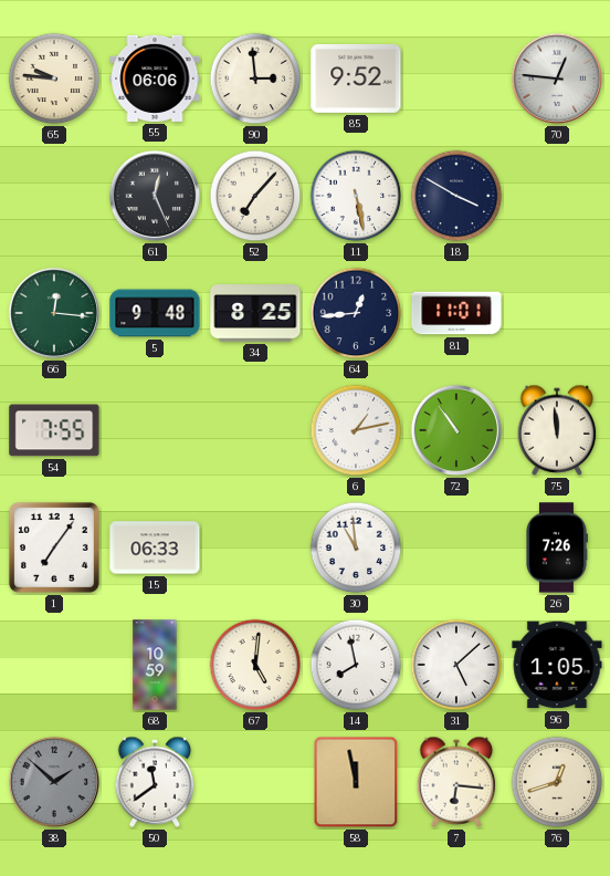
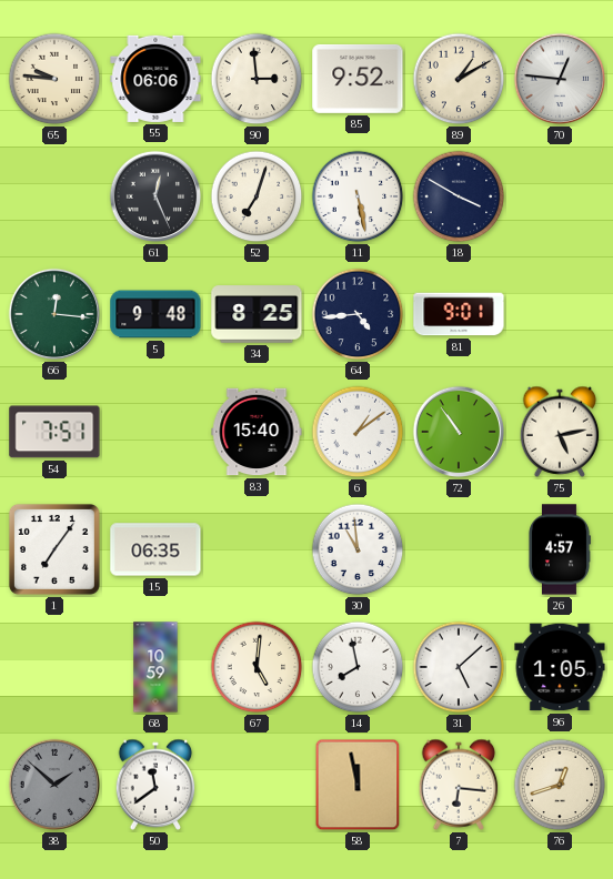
89: none -> 1:10 (459, 79)
52: 7:07 -> 7:03 (257, 196)
64: 12:44 -> 4:44 (358, 314)
81: 11:01 -> 9:01 (459, 314)
54: 7:55 -> 7:51 (54, 432)
83: none -> 15:40 (257, 432)
6: 1:13 -> 1:09 (358, 432)
75: 11:59 -> 5:13 (560, 432)
15: 06:33 -> 06:35 (155, 549)
26: 7:26 -> 4:57 (560, 549)
